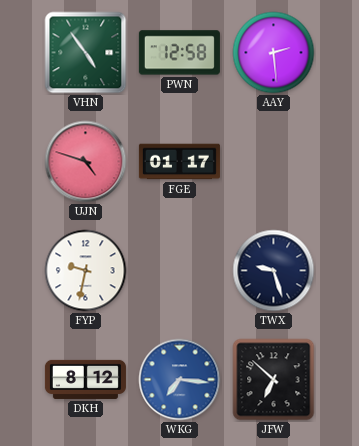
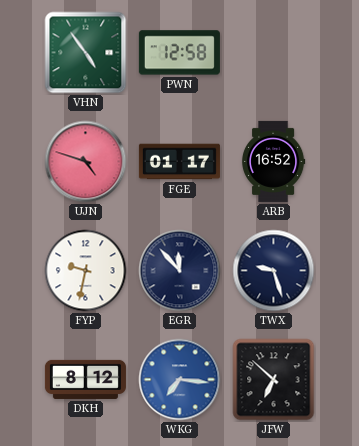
AAY: 2:29 -> none (274, 53)
ARB: none -> 16:52 (273, 161)
EGR: none -> 11:53 (180, 271)
